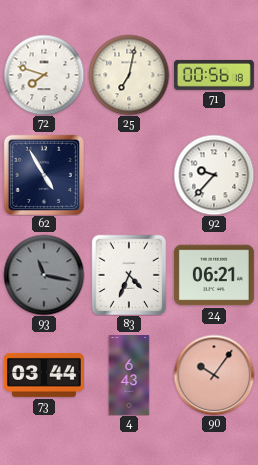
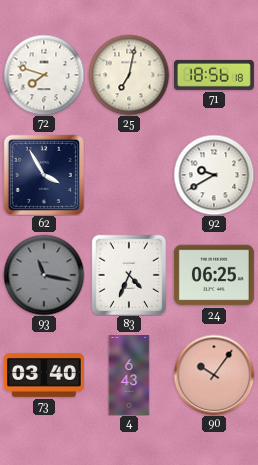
71: 00:56 -> 18:56 (215, 75)
62: 4:55 -> 3:55 (44, 175)
92: 9:37 -> 9:40 (214, 175)
24: 06:21 -> 06:25 (214, 275)
73: 03:44 -> 03:40 (44, 375)
